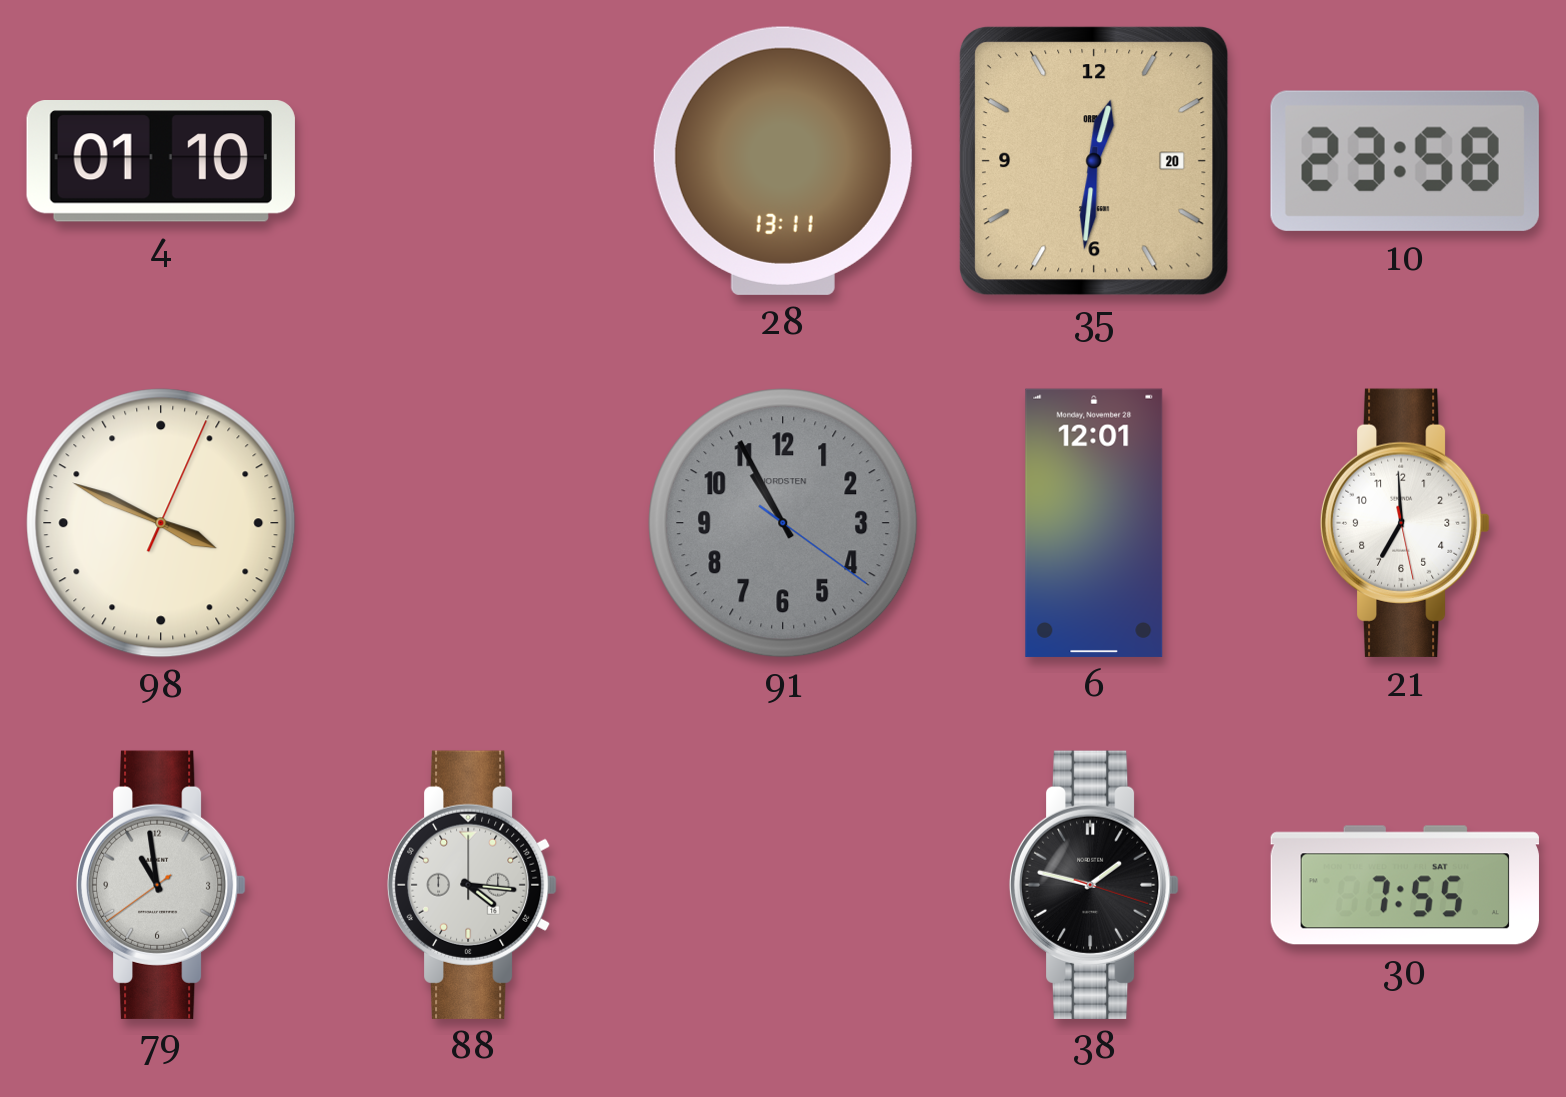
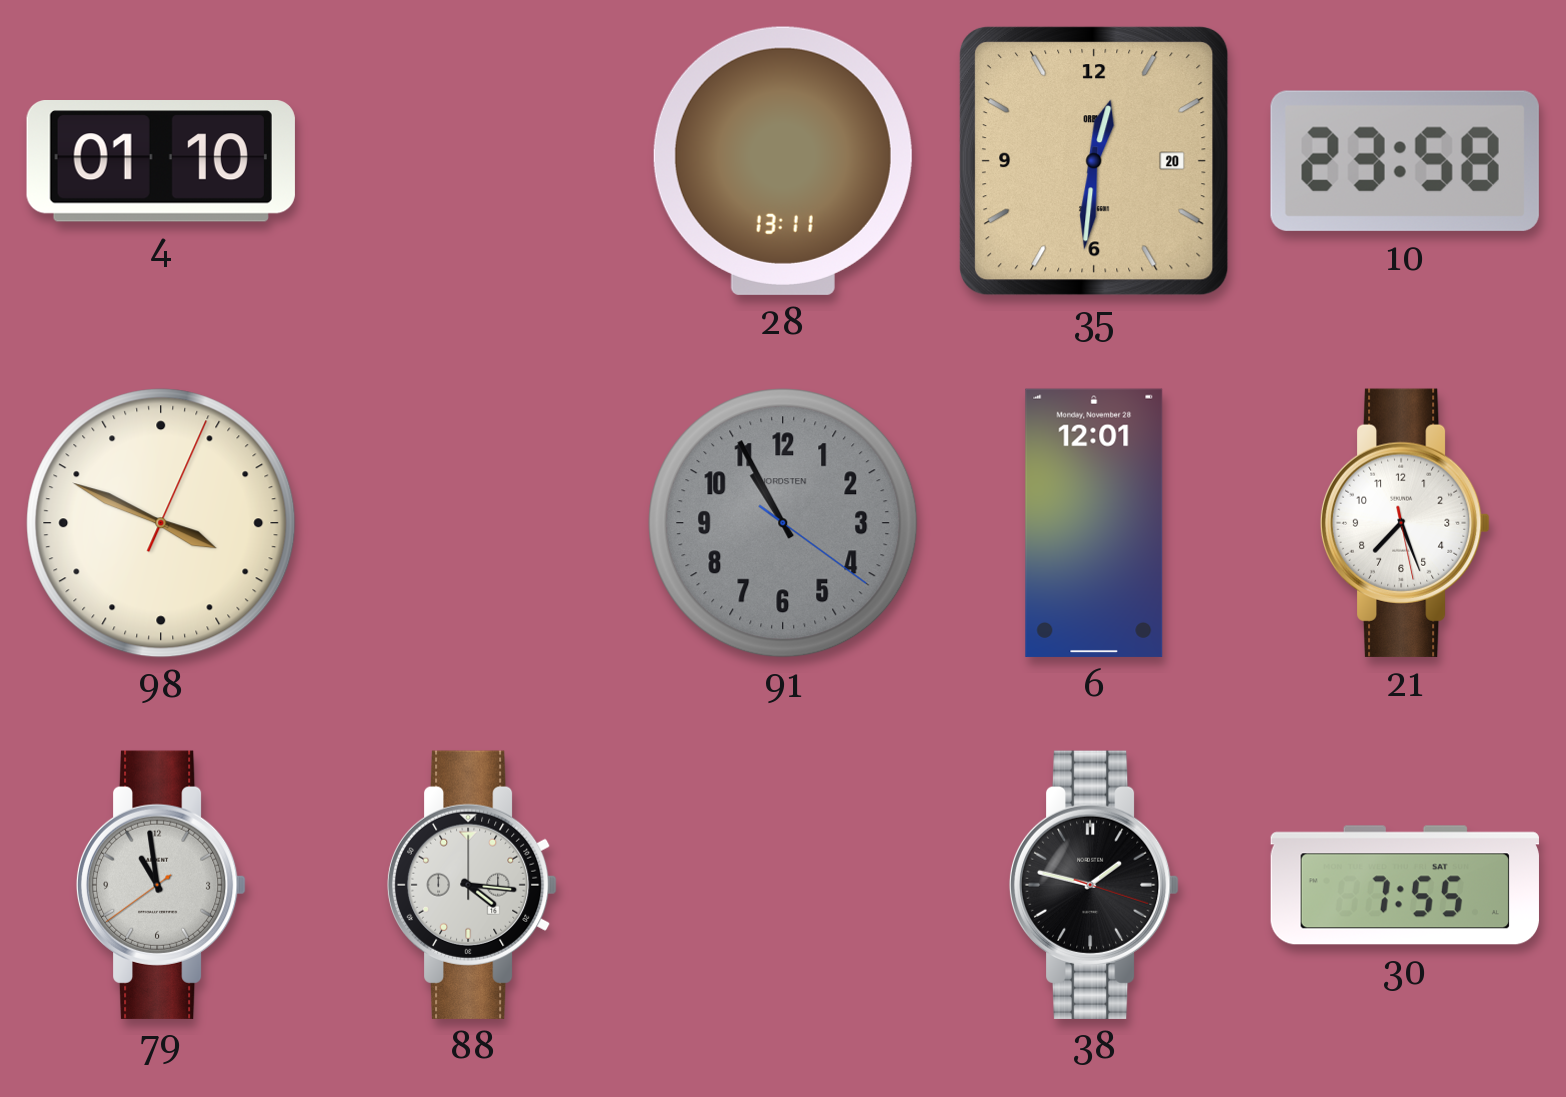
21: 6:59 -> 7:26 (1405, 523)
